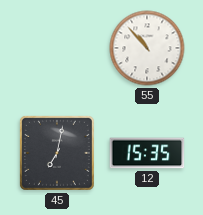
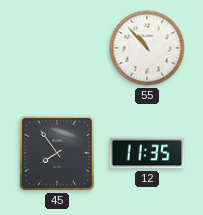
45: 7:02 -> 7:54 (57, 153)
12: 15:35 -> 11:35 (147, 153)
